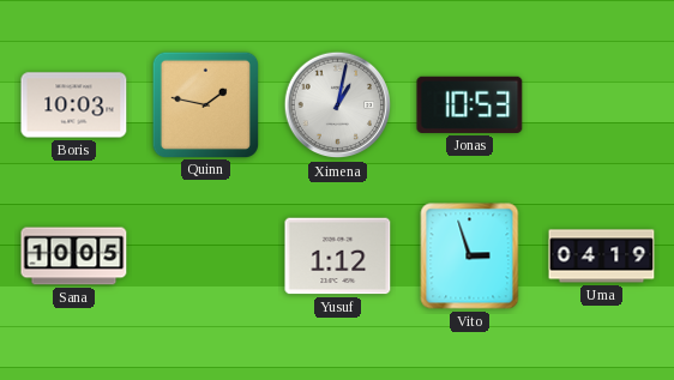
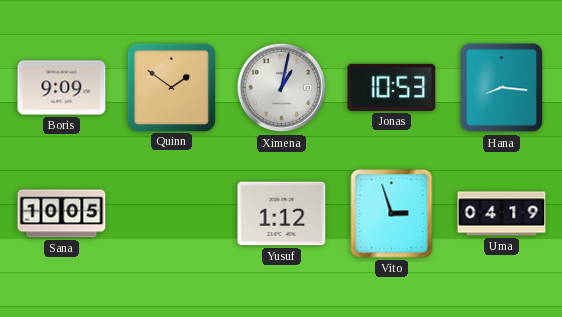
Boris: 10:03 -> 9:09 (62, 88)
Quinn: 1:47 -> 1:51 (171, 87)
Hana: none -> 8:16 (502, 88)
